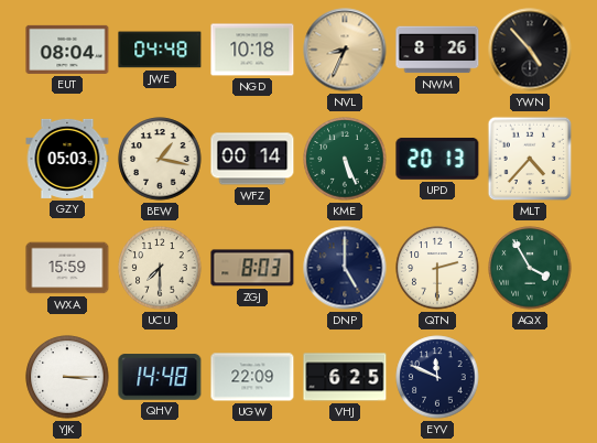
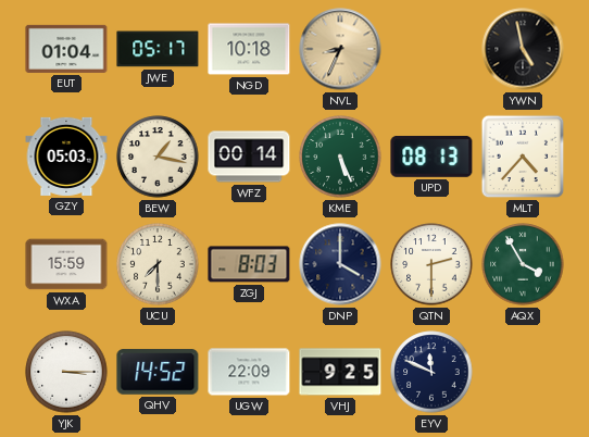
EUT: 08:04 -> 01:04 (66, 49)
JWE: 04:48 -> 05:17 (158, 49)
NWM: 8:26 -> none (437, 50)
YWN: 4:53 -> 4:58 (523, 49)
UPD: 20:13 -> 08:13 (431, 157)
DNP: 5:00 -> 4:00 (340, 264)
QHV: 14:48 -> 14:52 (158, 372)
VHJ: 6:25 -> 9:25 (340, 372)
